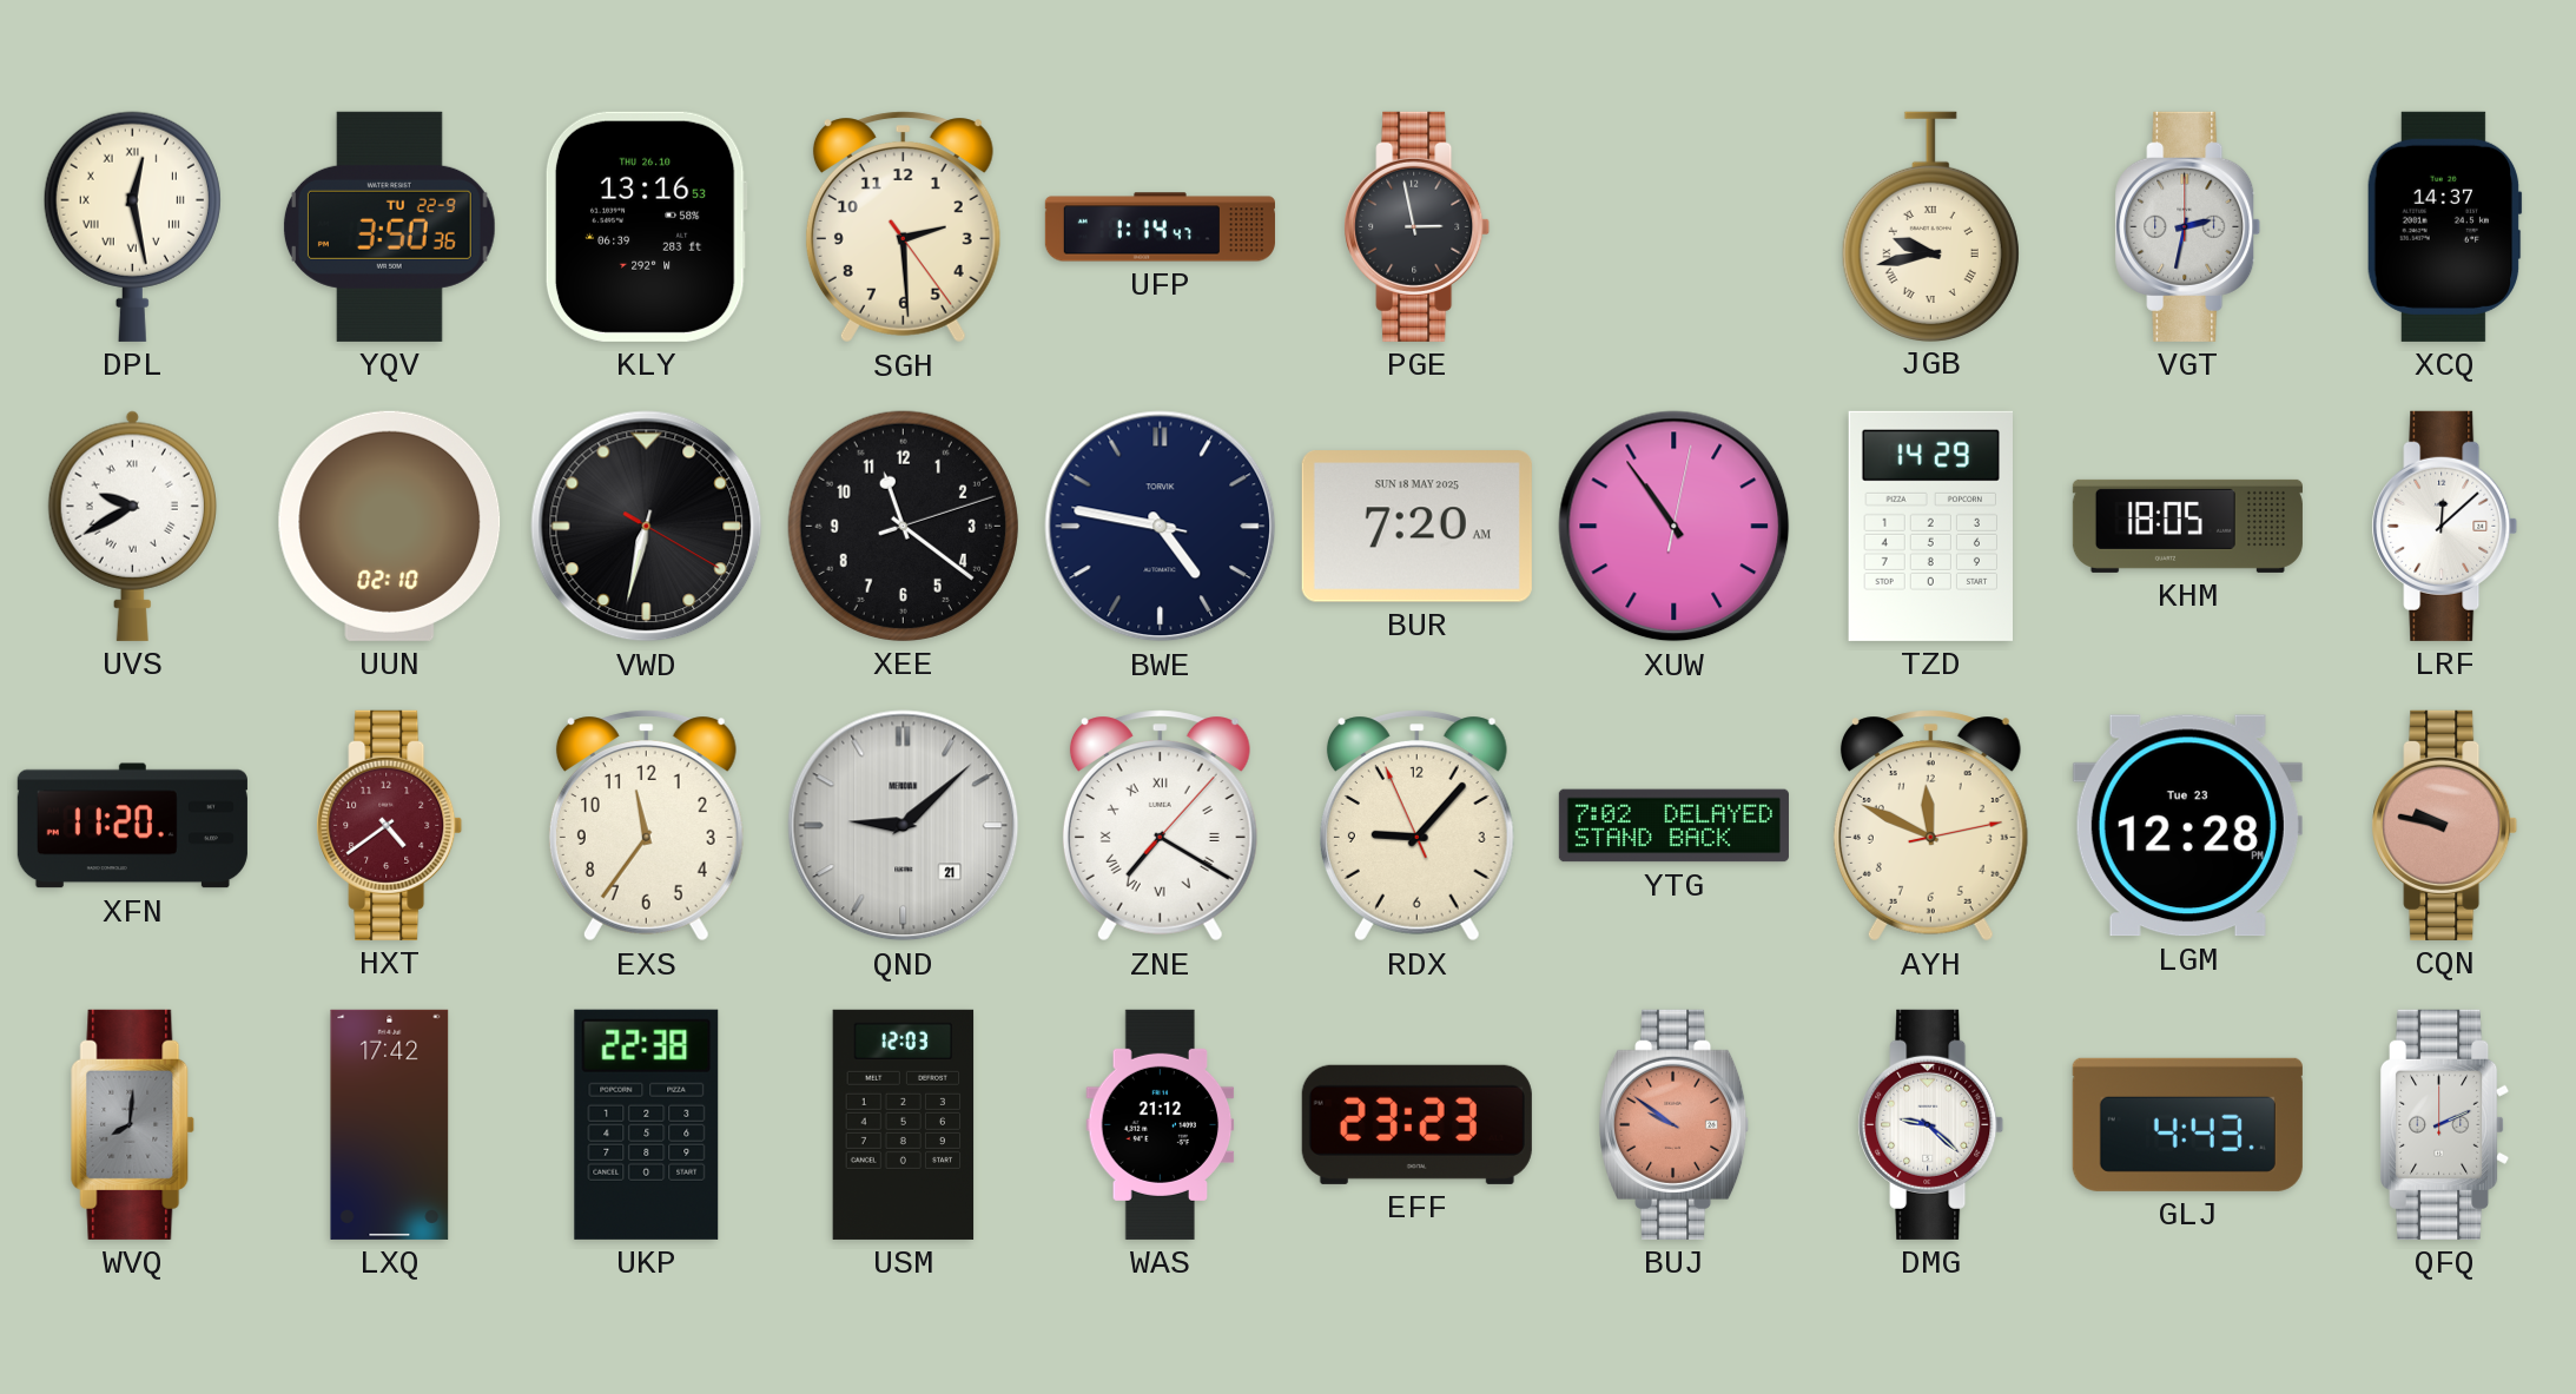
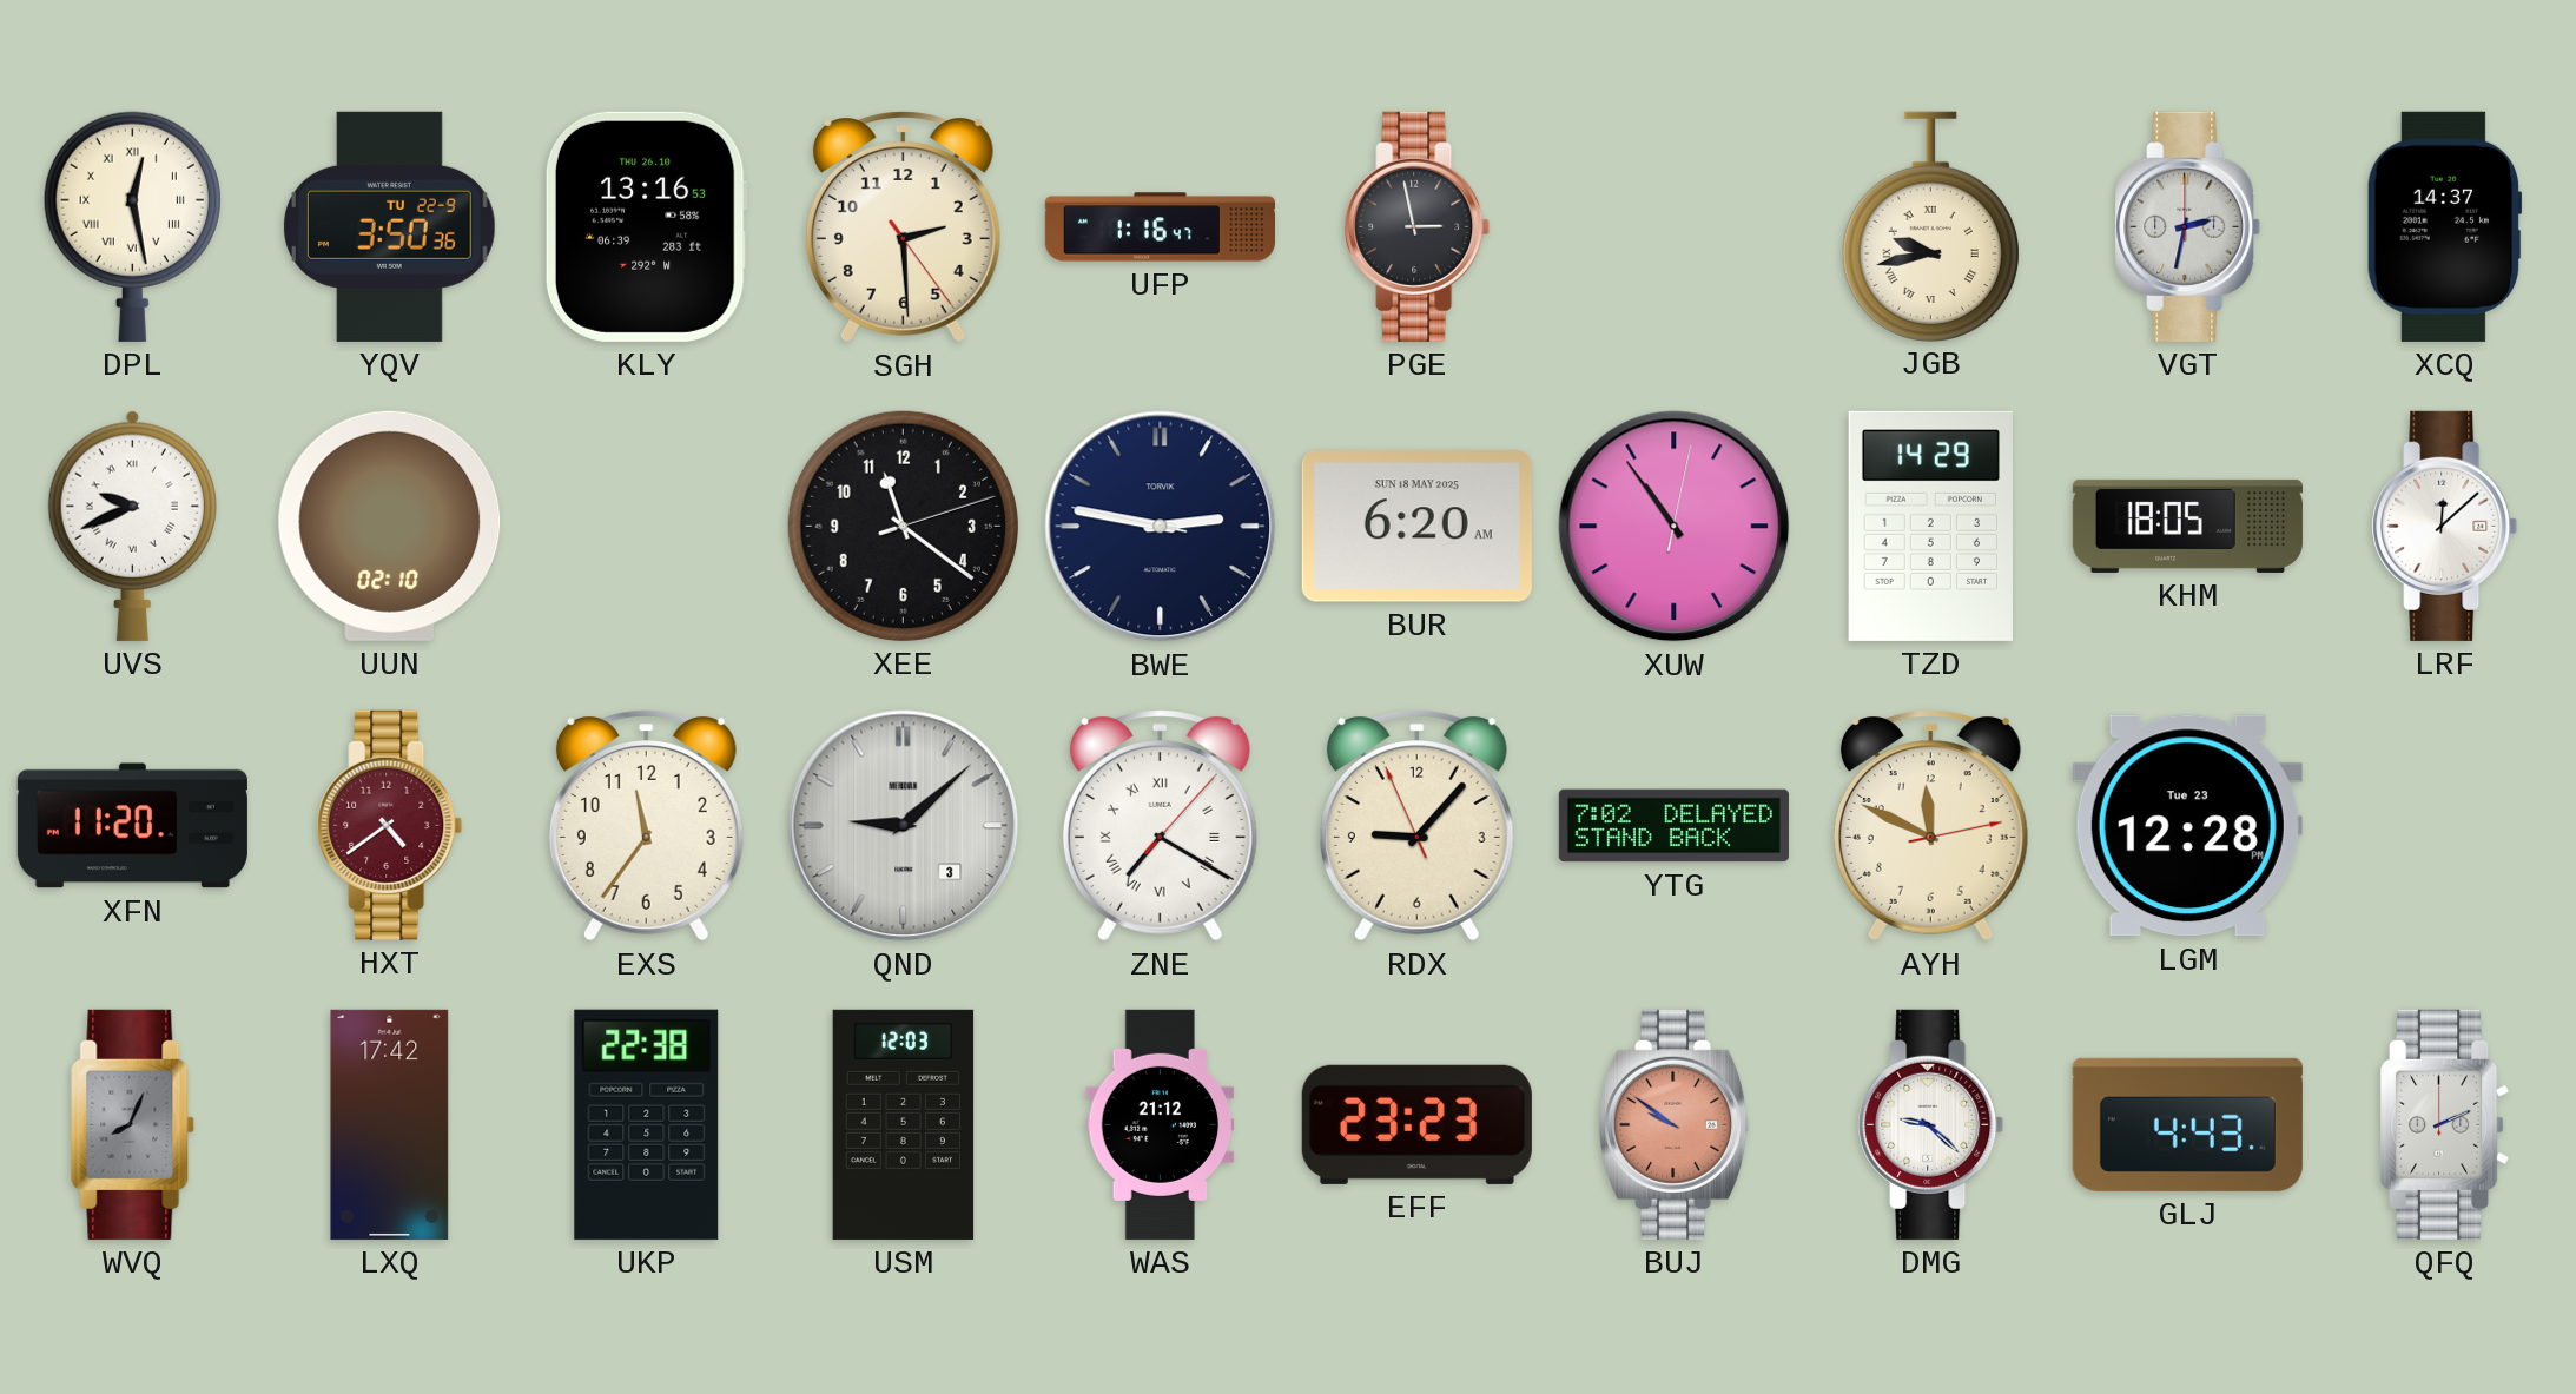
UFP: 1:14 -> 1:16 (1160, 227)
UVS: 9:40 -> 9:41 (132, 526)
VWD: 6:32 -> none (647, 527)
BWE: 4:46 -> 2:46 (1161, 527)
BUR: 7:20 -> 6:20 (1416, 527)
QND date: 21 -> 3 (904, 826)
CQN: 9:47 -> none (2445, 825)
WVQ: 8:01 -> 8:04 (132, 1124)
